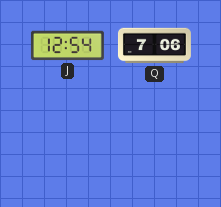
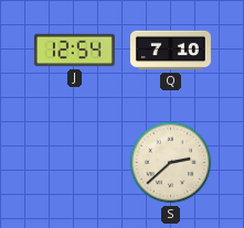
Q: 7:06 -> 7:10 (170, 51)
S: none -> 2:38 (171, 163)
